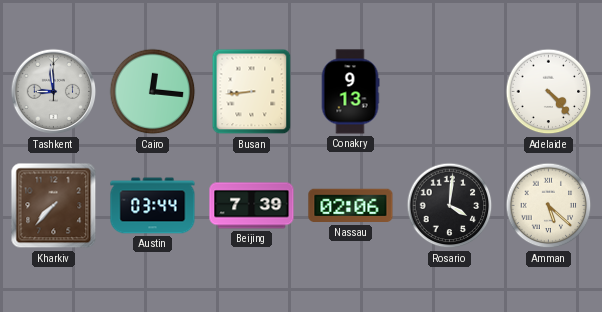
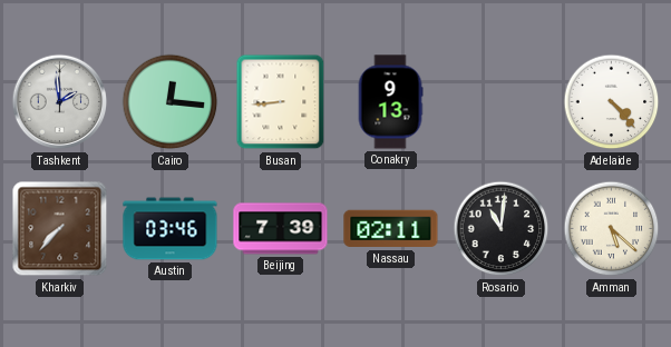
Tashkent: 8:59 -> 1:59 (60, 102)
Austin: 03:44 -> 03:46 (171, 229)
Nassau: 02:06 -> 02:11 (391, 229)
Rosario: 4:01 -> 11:01 (502, 229)
